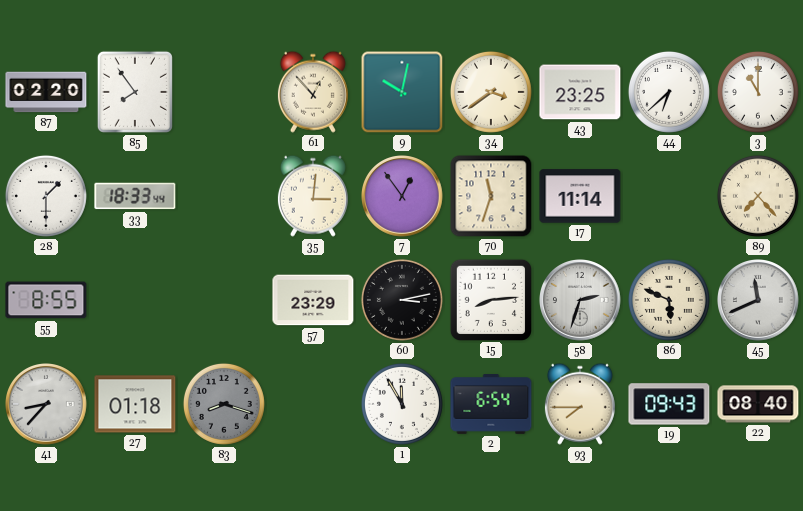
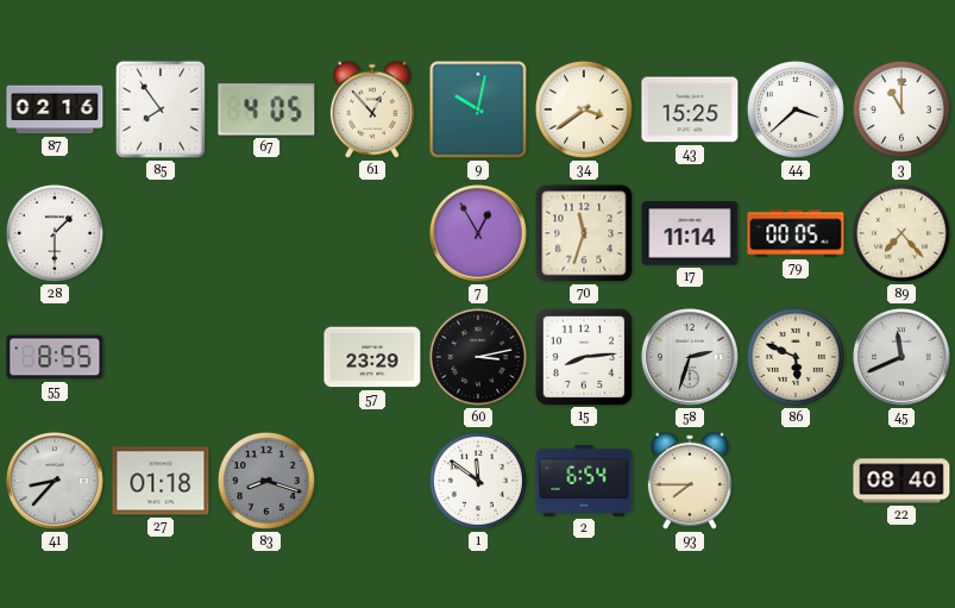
87: 02:20 -> 02:16 (55, 109)
67: none -> 4:05 (266, 109)
43: 23:25 -> 15:25 (690, 109)
44: 6:38 -> 3:38 (796, 109)
33: 18:33 -> none (135, 196)
35: 3:01 -> none (313, 196)
7: 12:54 -> 12:55 (478, 233)
79: none -> 00:05 (796, 233)
1: 11:55 -> 11:51 (478, 481)
19: 09:43 -> none (669, 404)
